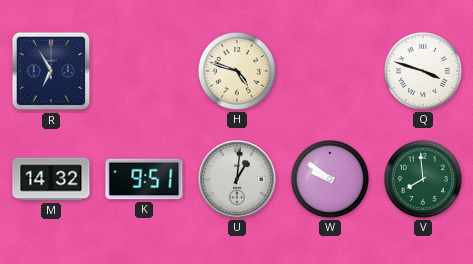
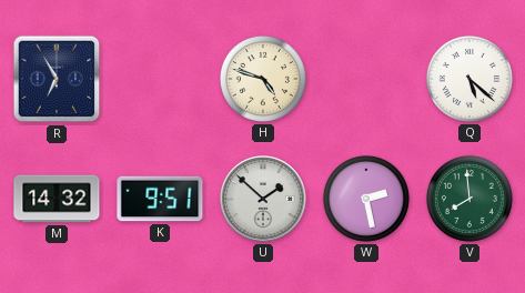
Q: 3:48 -> 5:22 (470, 79)
U: 1:01 -> 1:52 (263, 199)
W: 9:51 -> 2:28 (366, 199)
